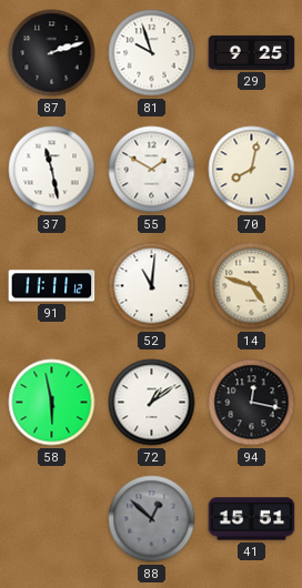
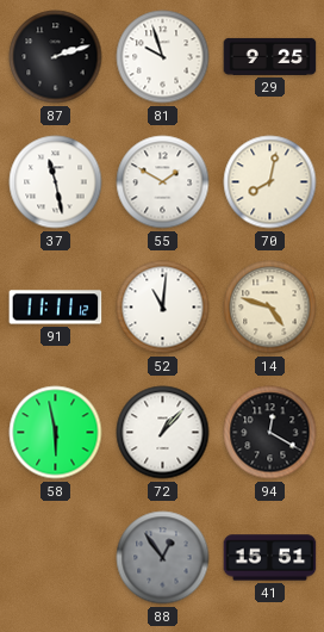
72: 1:09 -> 1:07 (163, 433)
94: 12:17 -> 12:20 (270, 433)
88: 12:52 -> 12:54 (163, 558)
